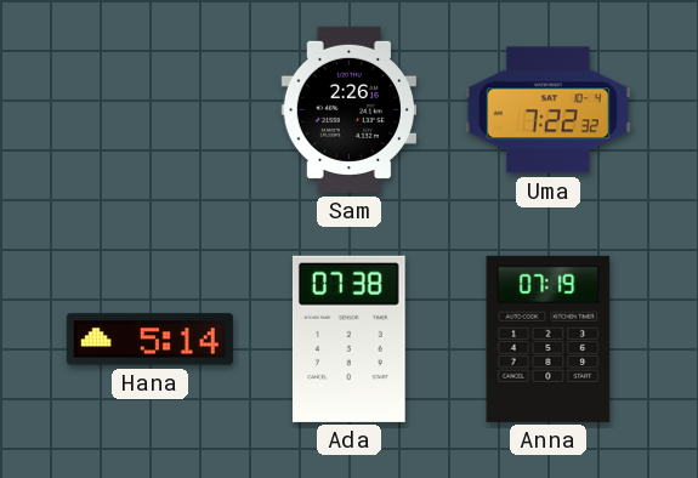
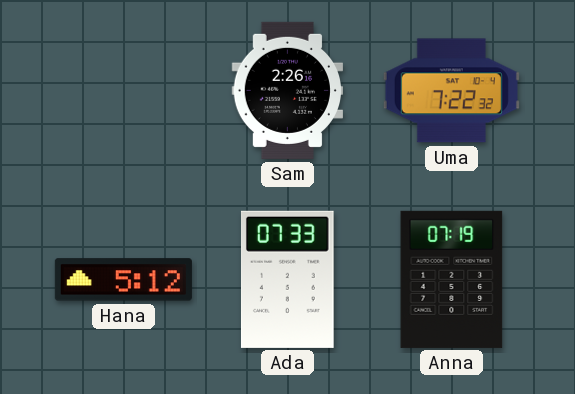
Hana: 5:14 -> 5:12 (123, 280)
Ada: 07:38 -> 07:33 (287, 279)
